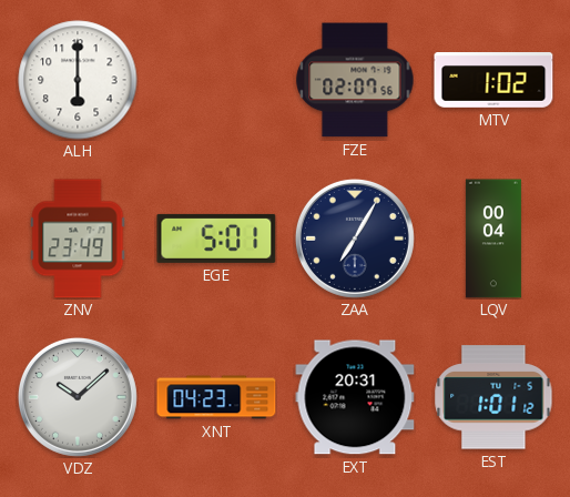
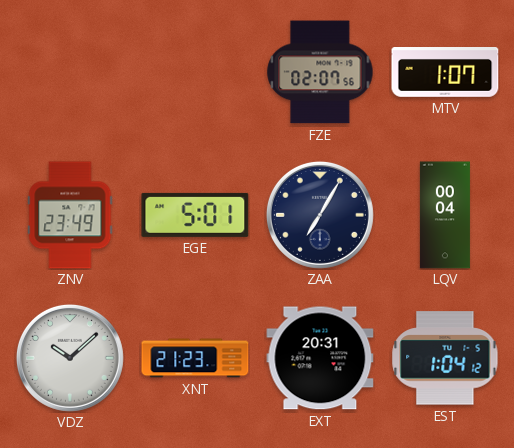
ALH: 6:00 -> none (78, 80)
MTV: 1:02 -> 1:07 (445, 73)
XNT: 04:23 -> 21:23 (195, 358)
EST: 1:01 -> 1:04 (445, 358)
